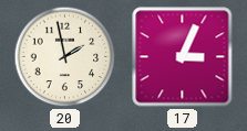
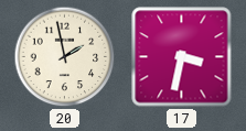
17: 3:04 -> 3:32 (182, 57)
